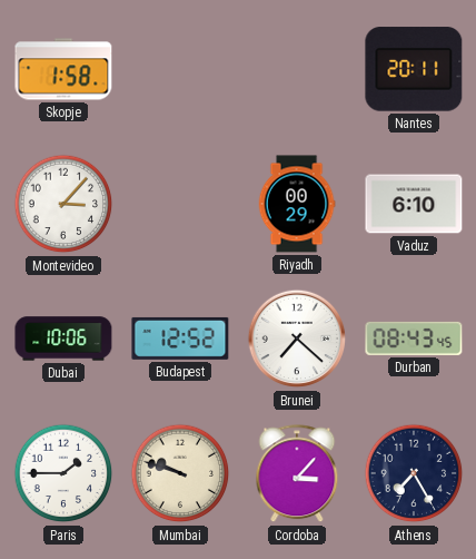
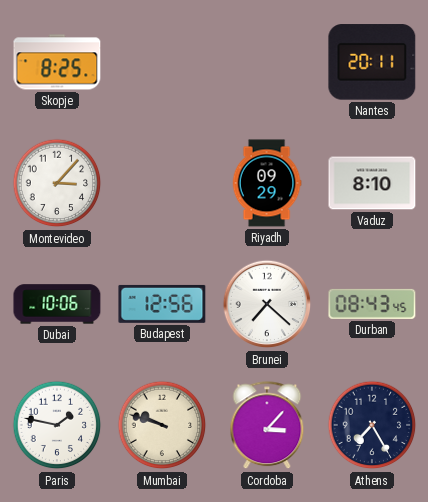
Skopje: 1:58 -> 8:25 (57, 62)
Riyadh: 00:29 -> 09:29 (267, 183)
Vaduz: 6:10 -> 8:10 (372, 183)
Budapest: 12:52 -> 12:56 (162, 304)
Paris: 1:45 -> 1:47 (57, 425)
